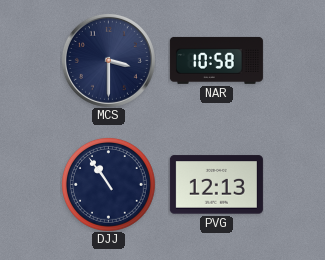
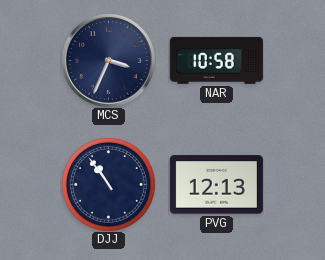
MCS: 3:30 -> 3:34 (108, 60)
